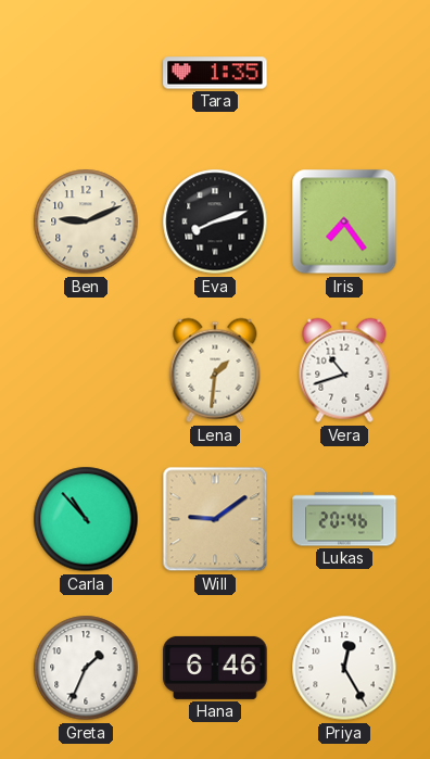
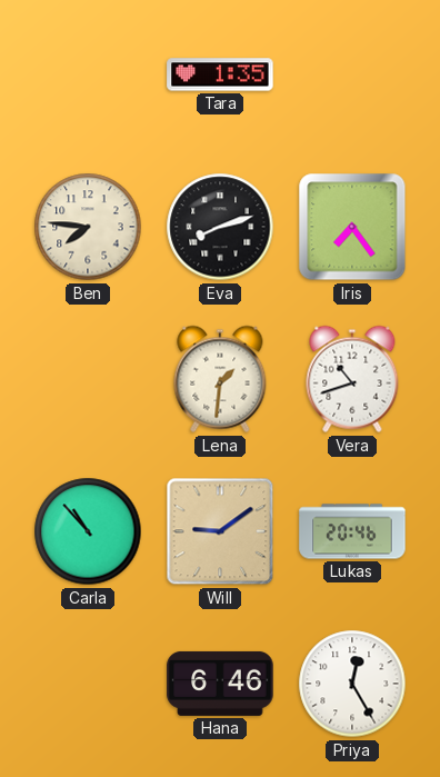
Ben: 9:11 -> 7:46 (88, 227)
Greta: 1:34 -> none (86, 668)
